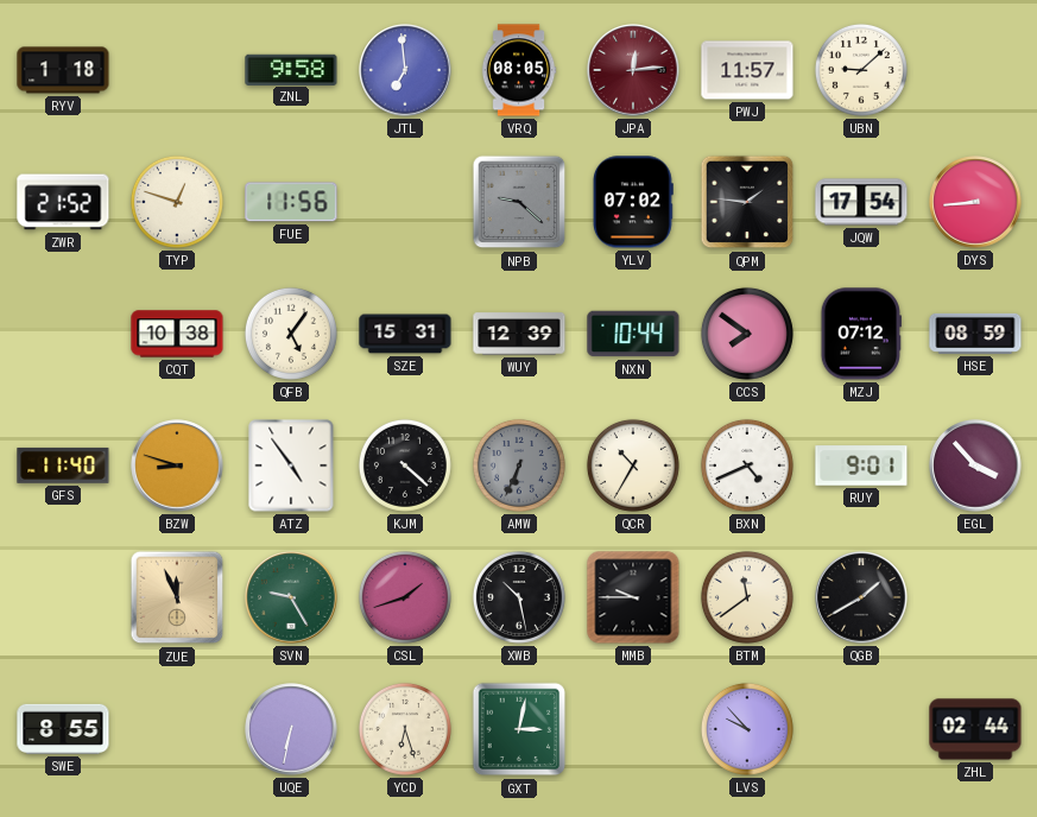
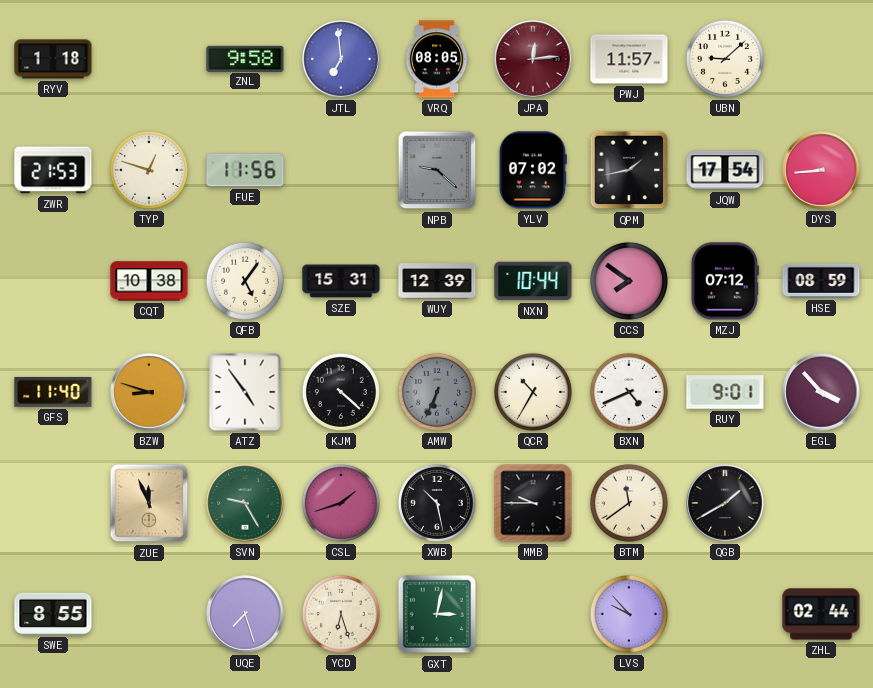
ZWR: 21:52 -> 21:53 (53, 170)
QPM: 1:46 -> 1:43 (629, 170)
UQE: 6:32 -> 7:27 (245, 614)
